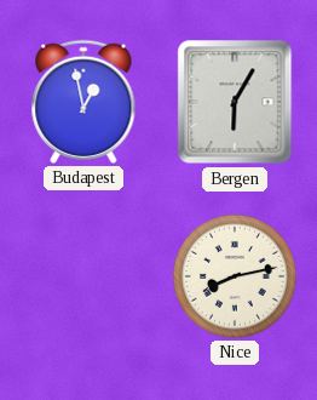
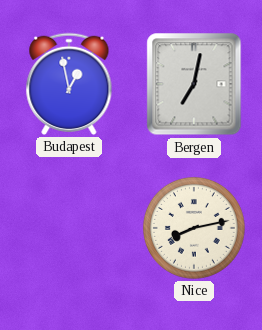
Bergen: 6:05 -> 7:02 (194, 84)
